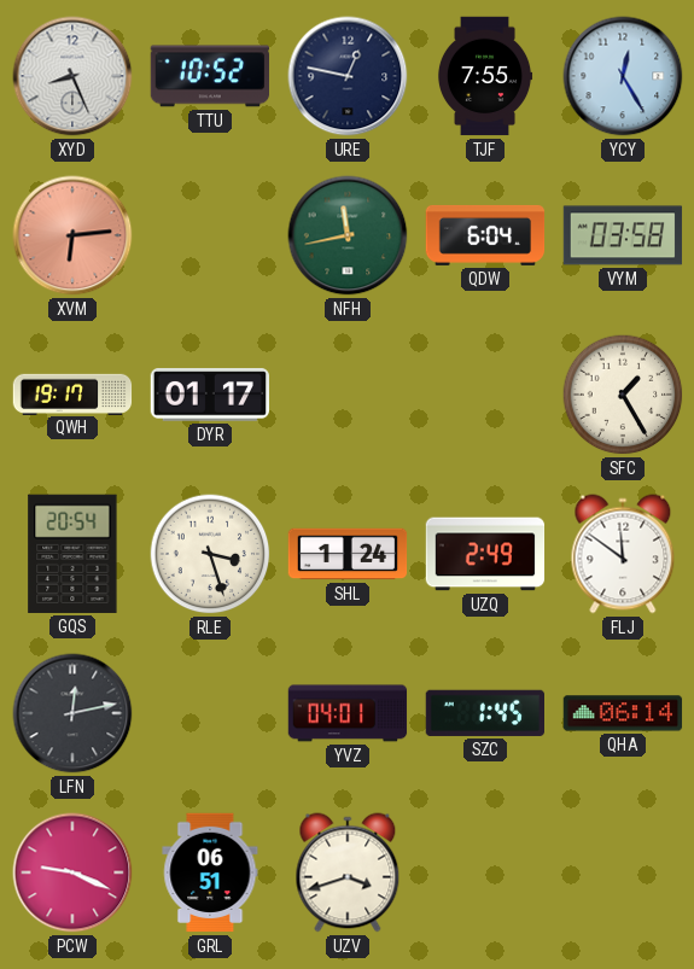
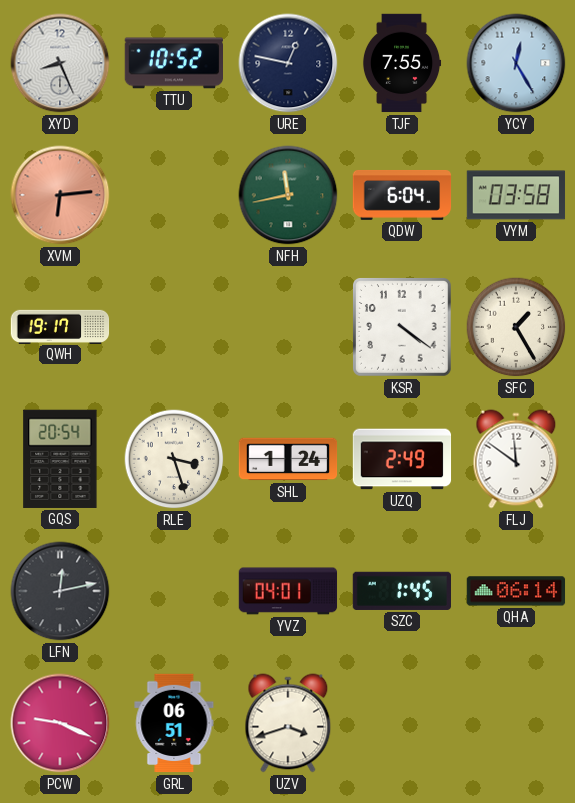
DYR: 01:17 -> none (209, 395)
KSR: none -> 4:21 (403, 328)
